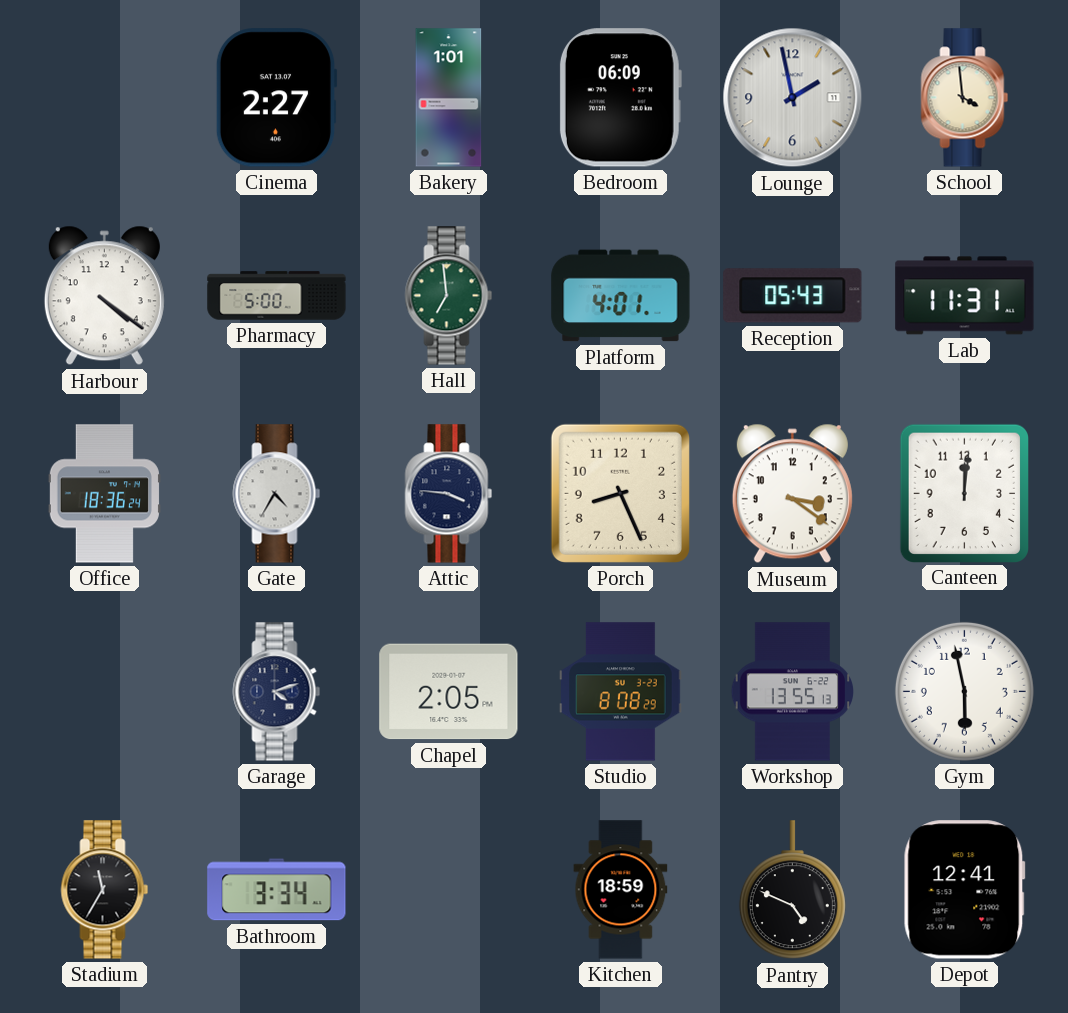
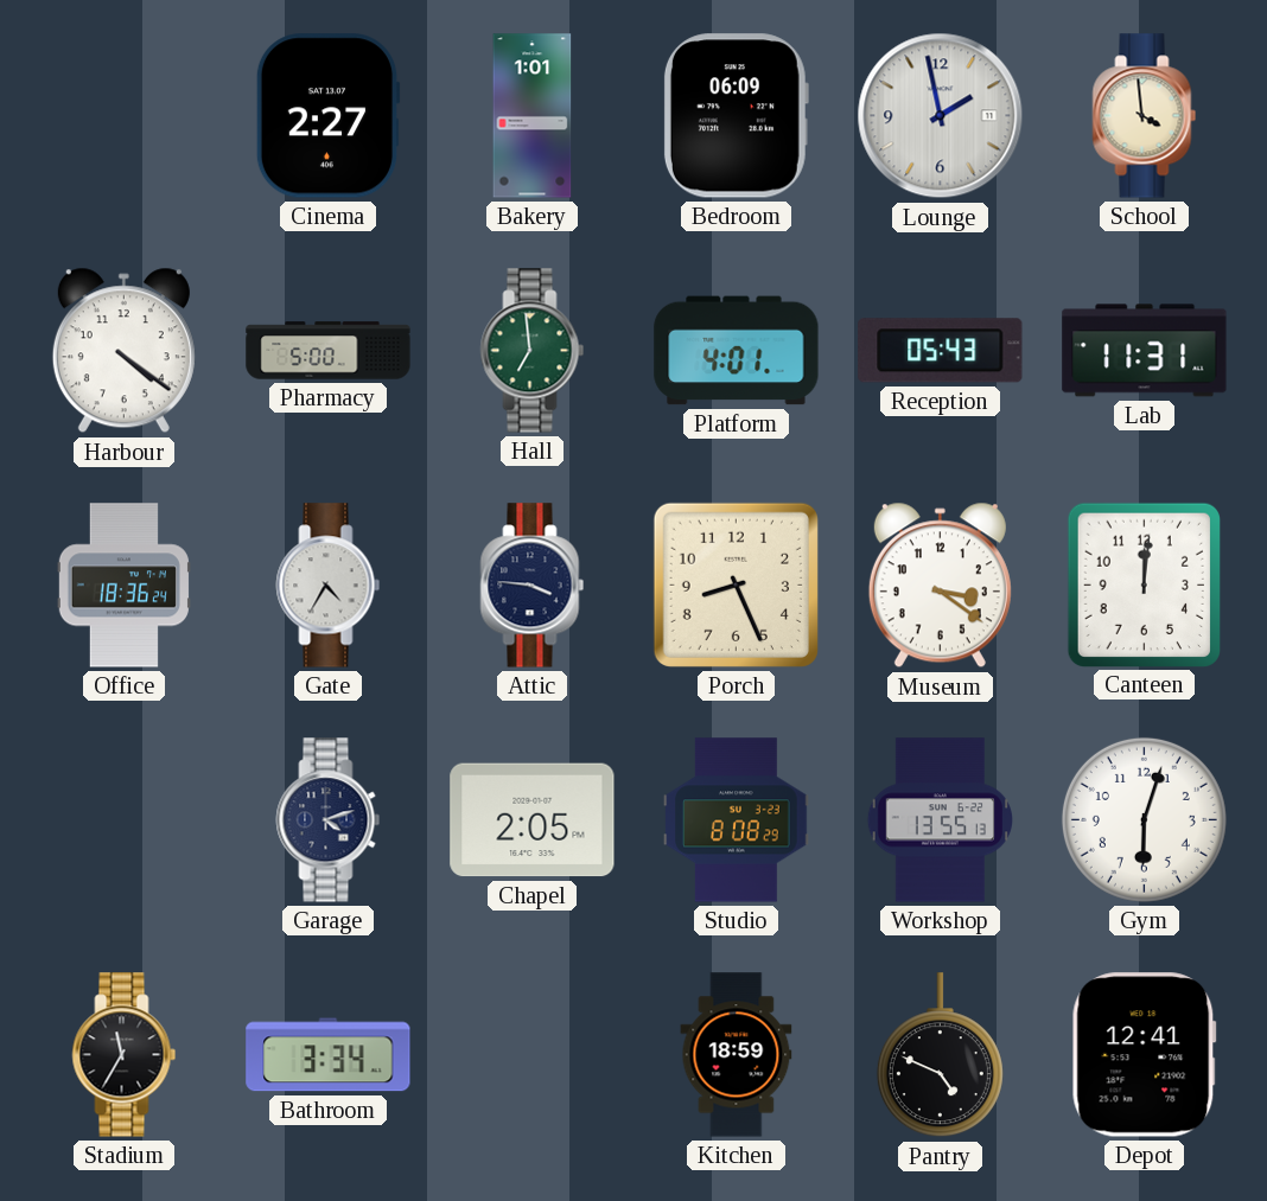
Gym: 5:58 -> 6:03 (1144, 819)
